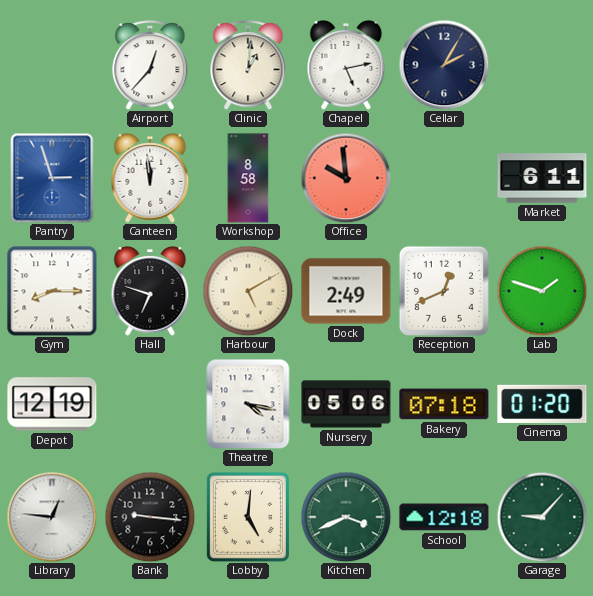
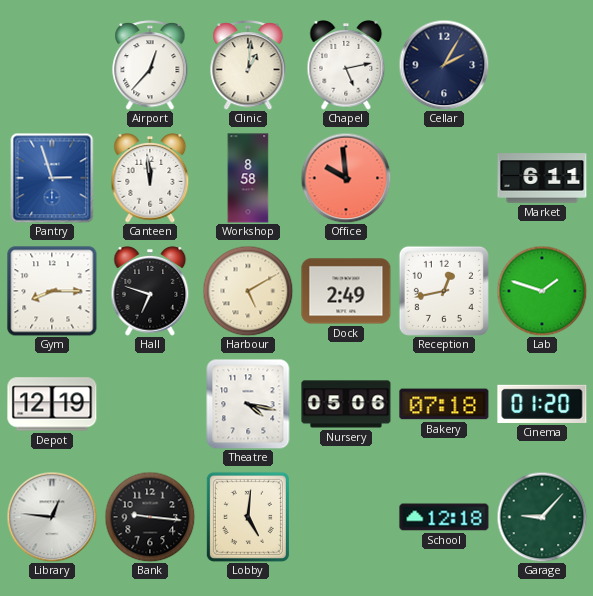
Reception: 12:41 -> 12:43 (444, 291)
Kitchen: 3:41 -> none (346, 517)
